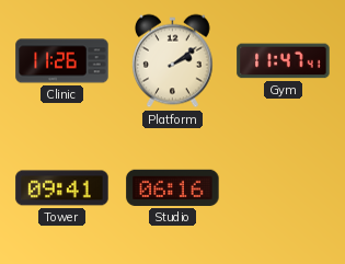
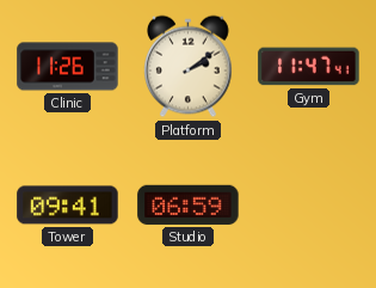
Studio: 06:16 -> 06:59 (189, 204)
